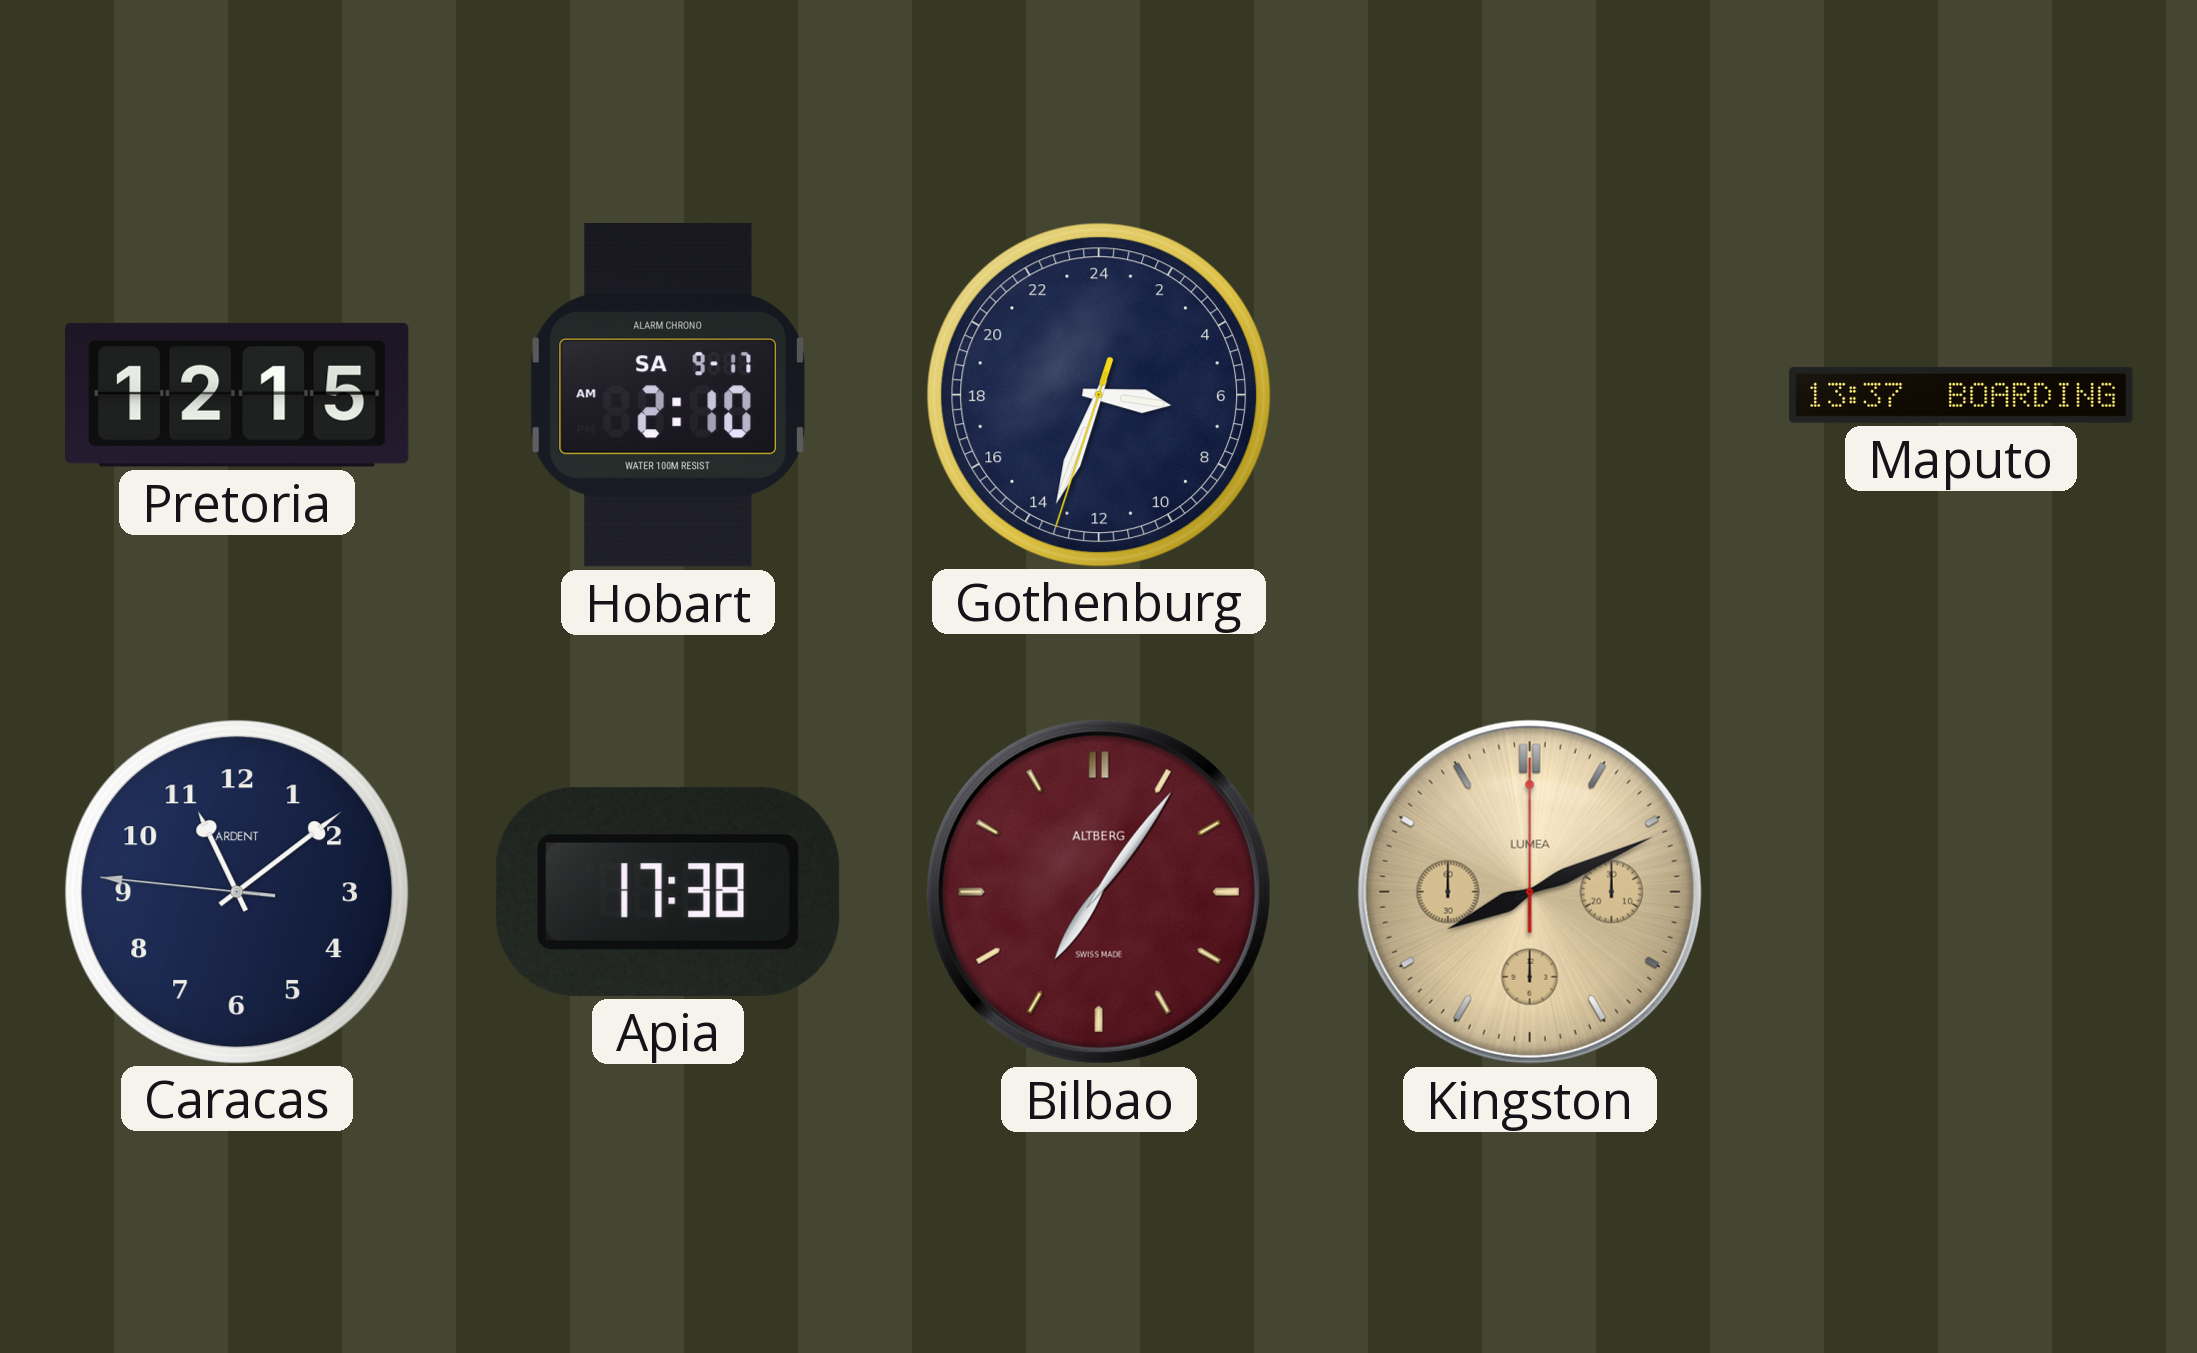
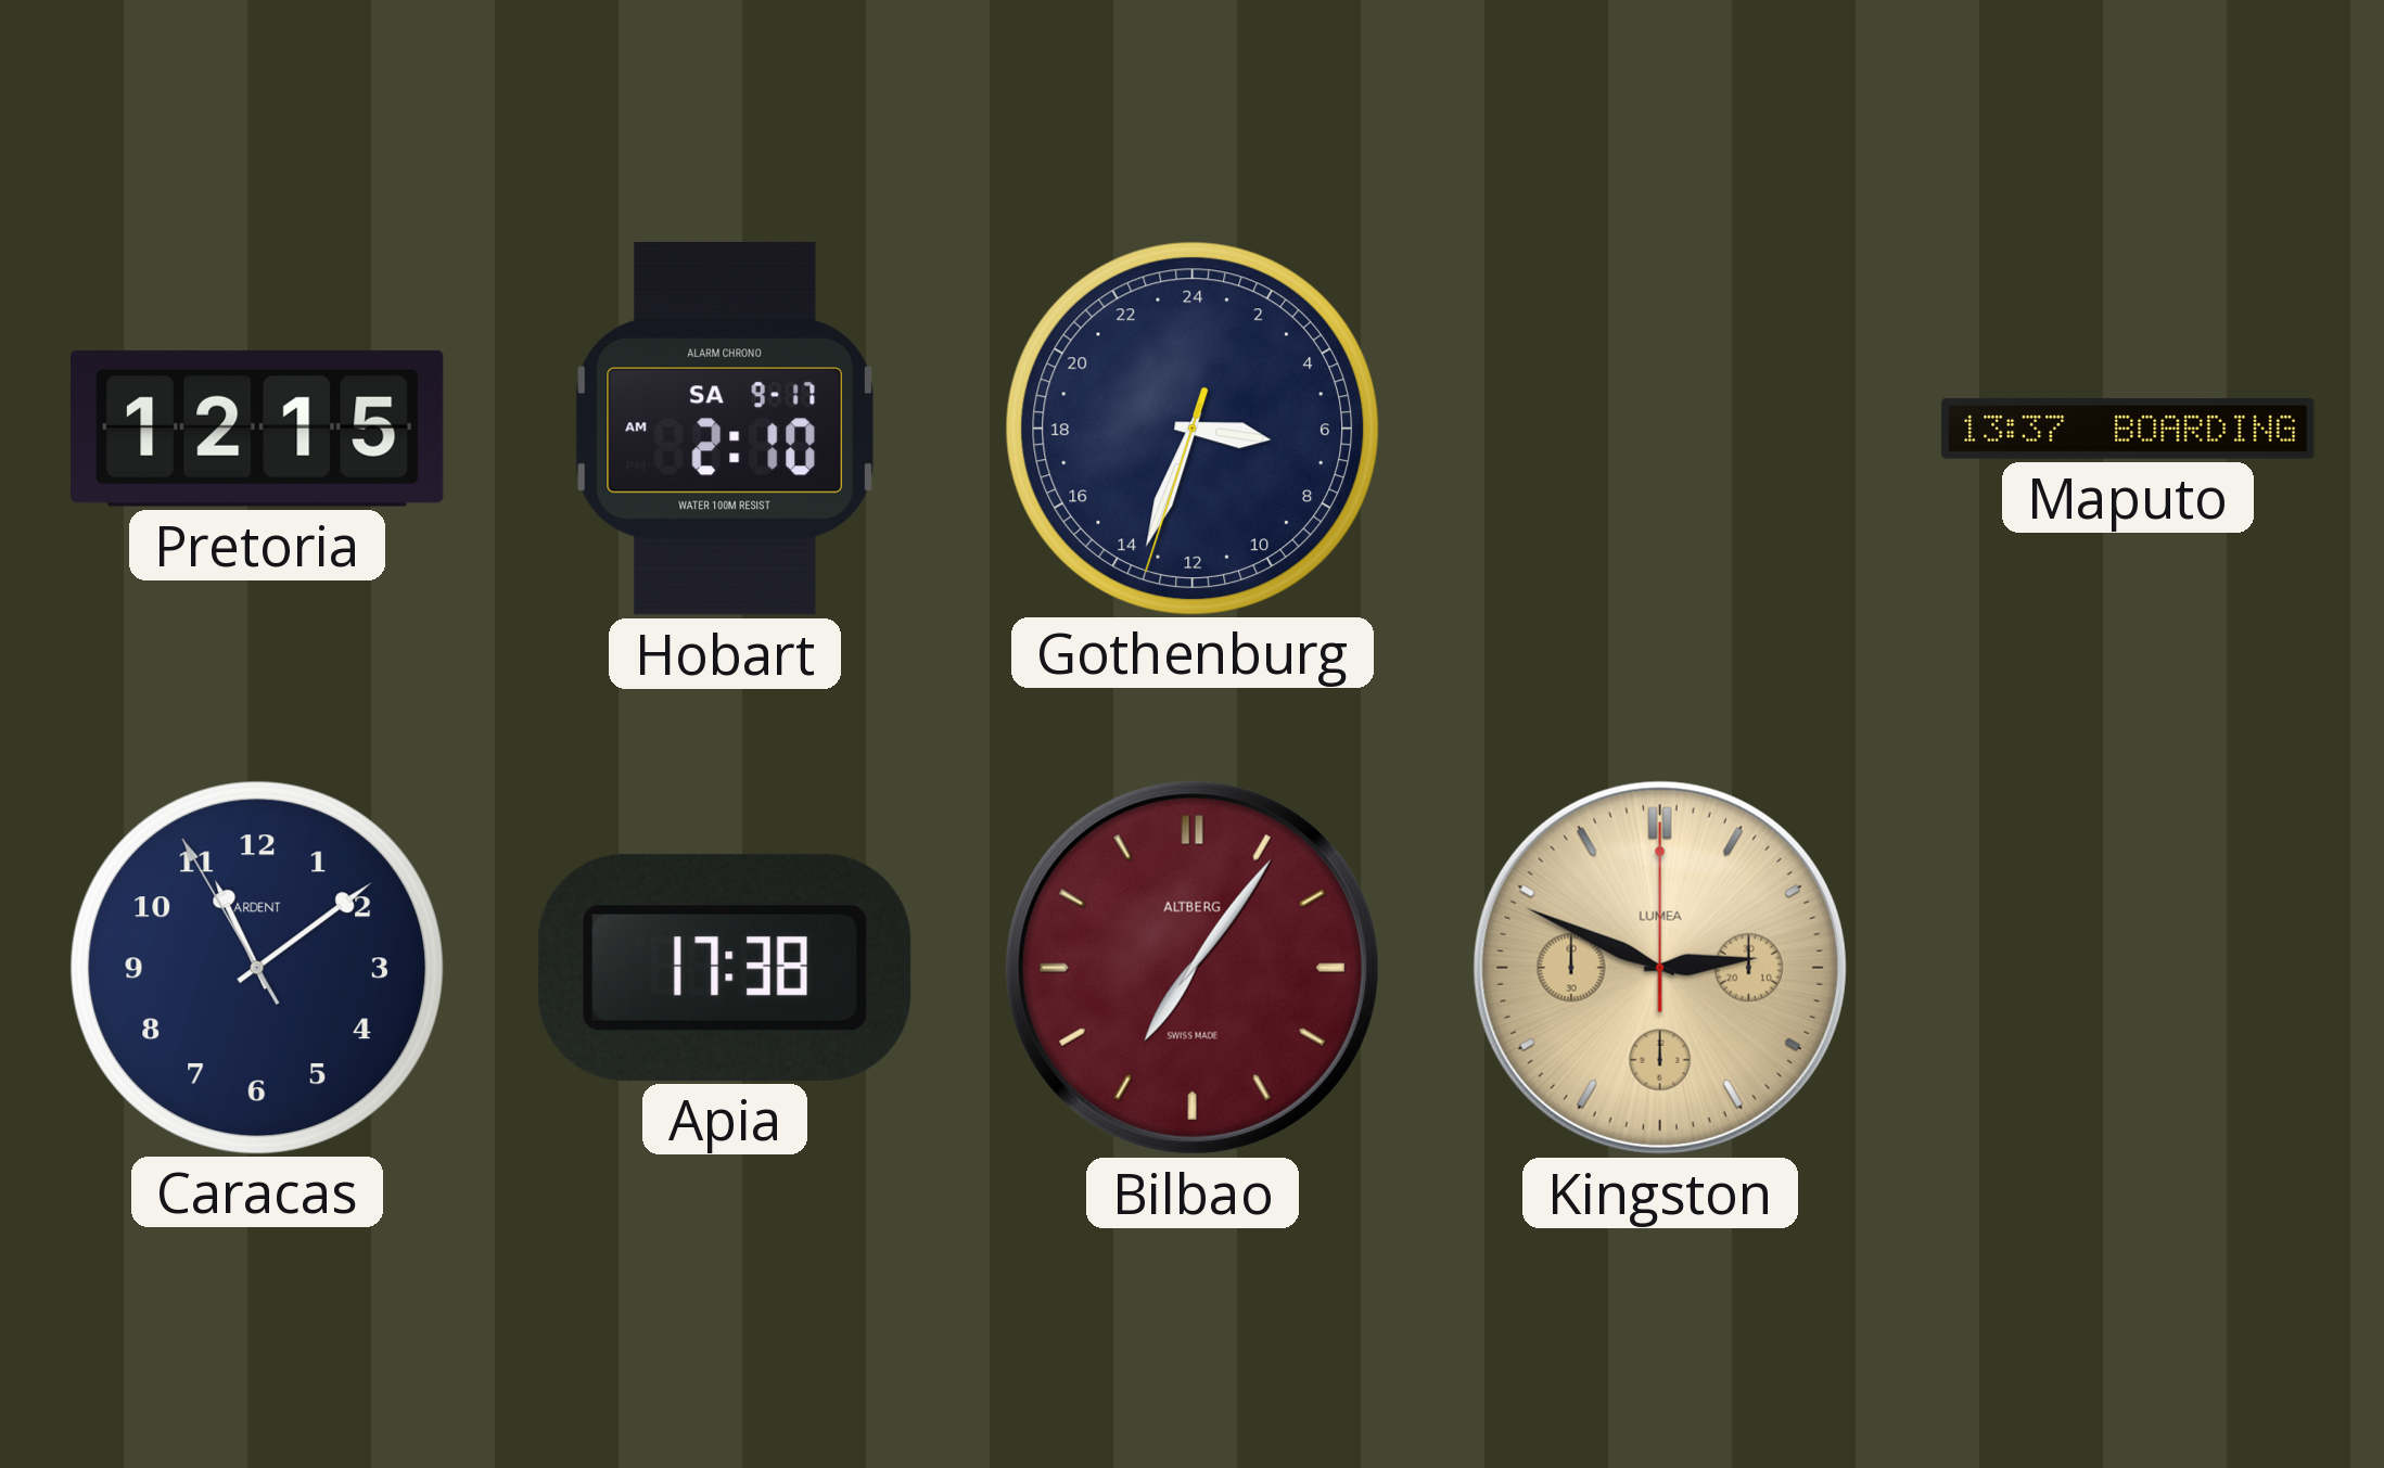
Caracas: 11:08:46 -> 11:08:55 (256, 967)
Kingston: 8:11 -> 2:49 (1660, 968)
